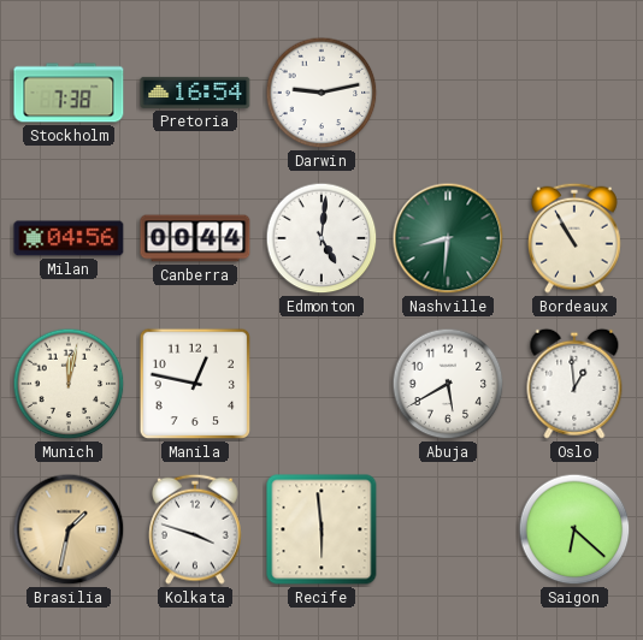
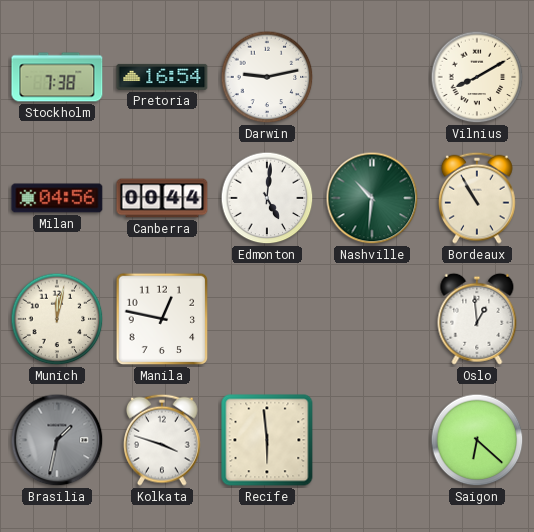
Vilnius: none -> 8:10 (477, 77)
Nashville: 8:31 -> 10:31 (372, 198)
Abuja: 5:40 -> none (448, 384)
Brasilia dial: champagne -> grey (57, 440)
